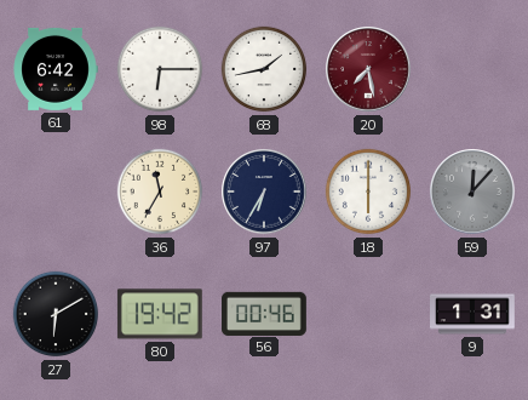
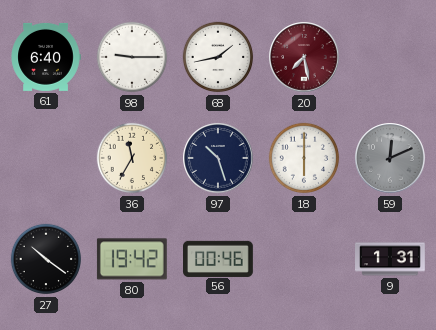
61: 6:42 -> 6:40 (46, 57)
98: 6:15 -> 9:15 (132, 57)
97: 6:35 -> 10:27 (218, 158)
59: 12:07 -> 12:11 (390, 158)
27: 6:10 -> 10:21 (46, 259)
